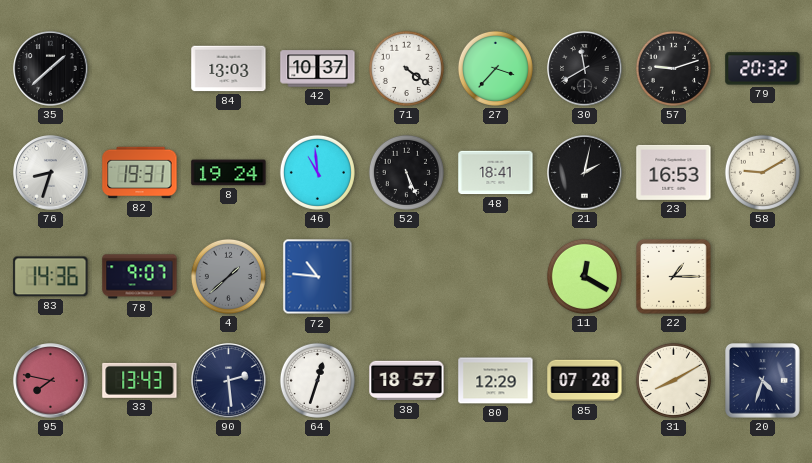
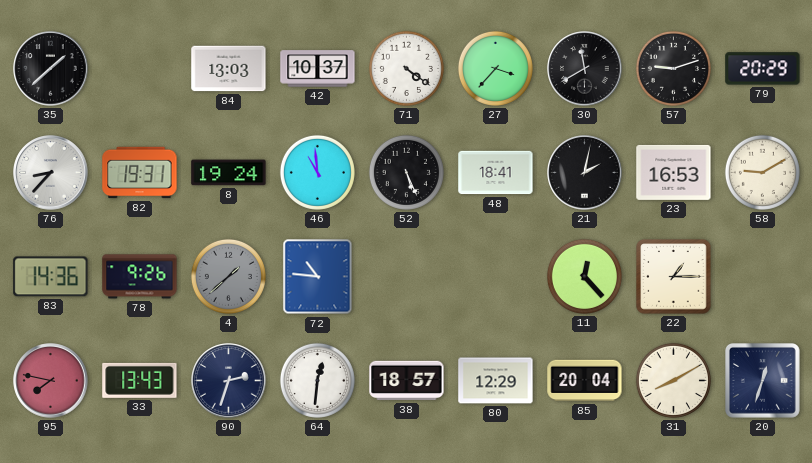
79: 20:32 -> 20:29 (763, 69)
76: 8:33 -> 8:37 (51, 173)
78: 9:07 -> 9:26 (140, 277)
11: 12:20 -> 12:23 (584, 276)
90: 2:29 -> 2:33 (229, 381)
64: 12:33 -> 12:31 (317, 380)
85: 07:28 -> 20:04 (585, 381)
20: 4:33 -> 12:33 (763, 381)
